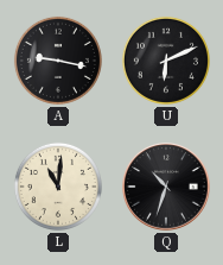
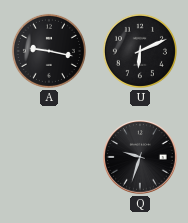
L: 11:01 -> none (58, 187)
Q: 10:33 -> 9:33 (140, 157)
